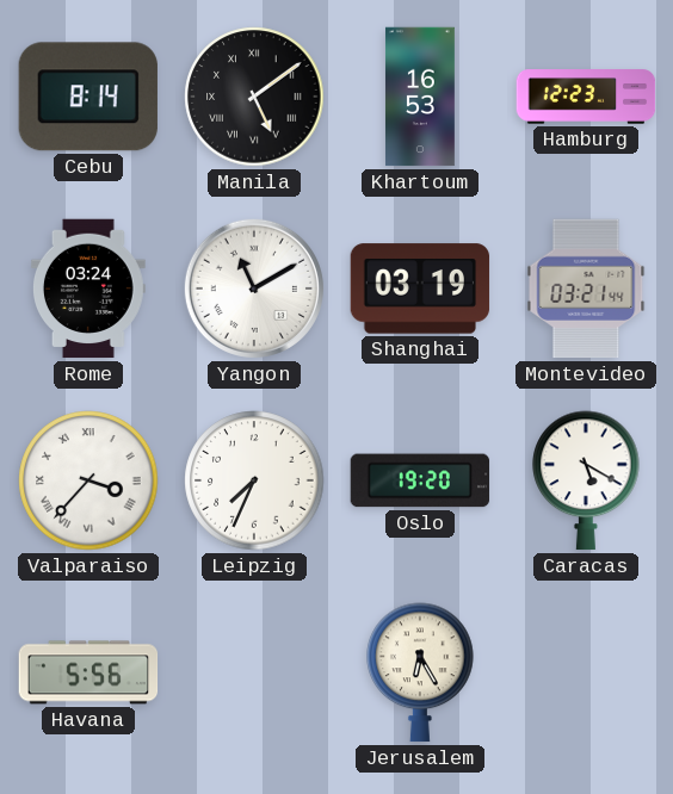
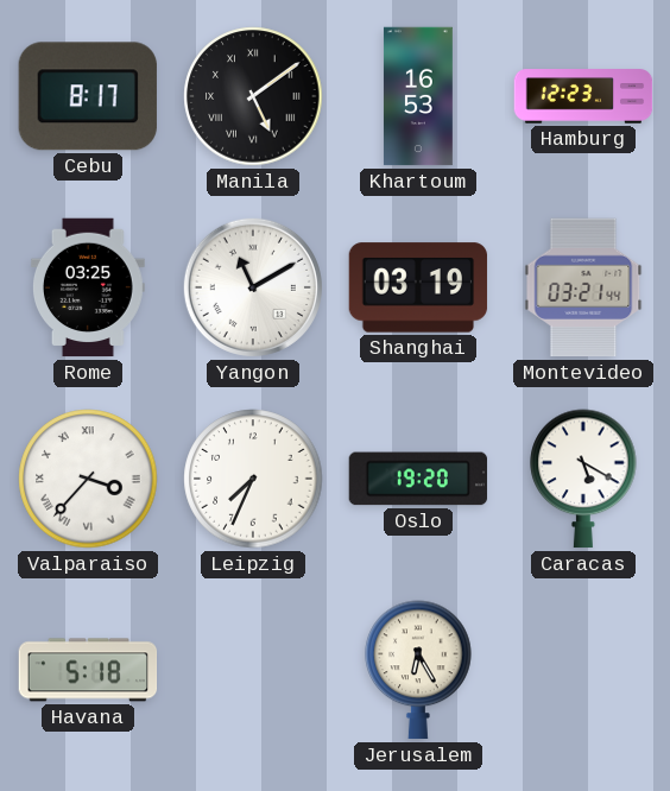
Cebu: 8:14 -> 8:17 (88, 96)
Rome: 03:24 -> 03:25 (88, 287)
Havana: 5:56 -> 5:18 (88, 670)
